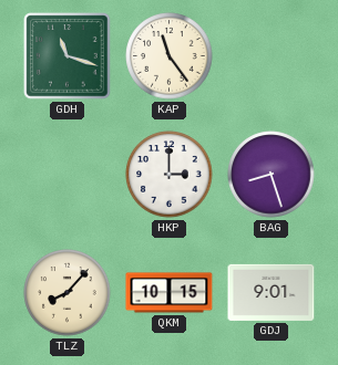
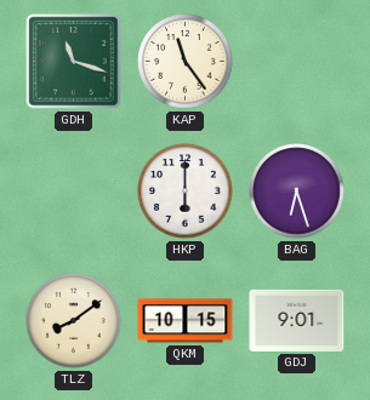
HKP: 3:00 -> 6:00 (186, 192)
BAG: 8:27 -> 6:27 (297, 192)
TLZ: 8:07 -> 8:09 (74, 321)
